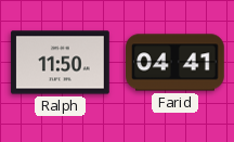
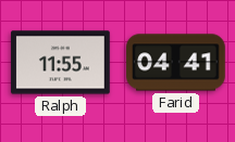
Ralph: 11:50 -> 11:55 (61, 63)
